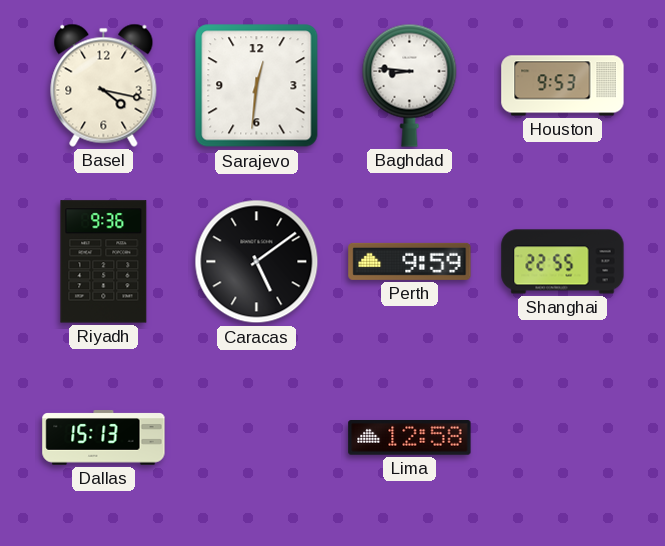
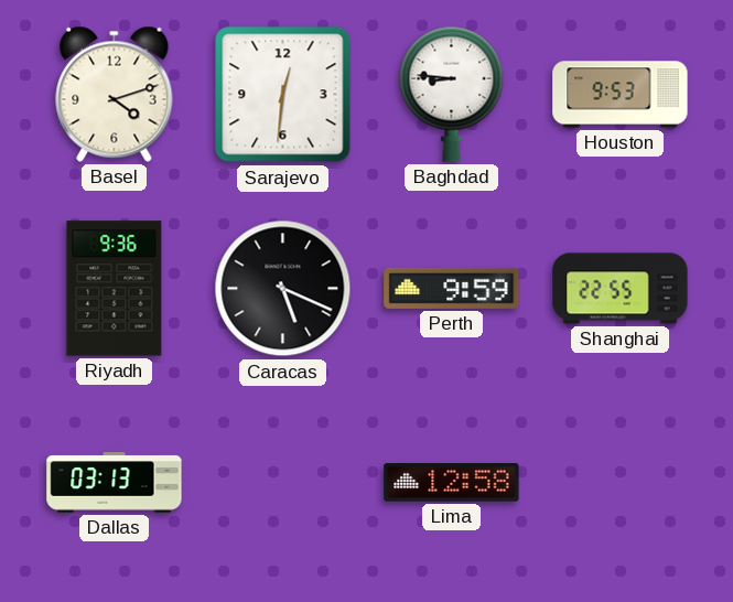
Basel: 4:17 -> 4:12 (115, 94)
Caracas: 5:09 -> 5:19 (283, 289)
Dallas: 15:13 -> 03:13 (115, 483)
